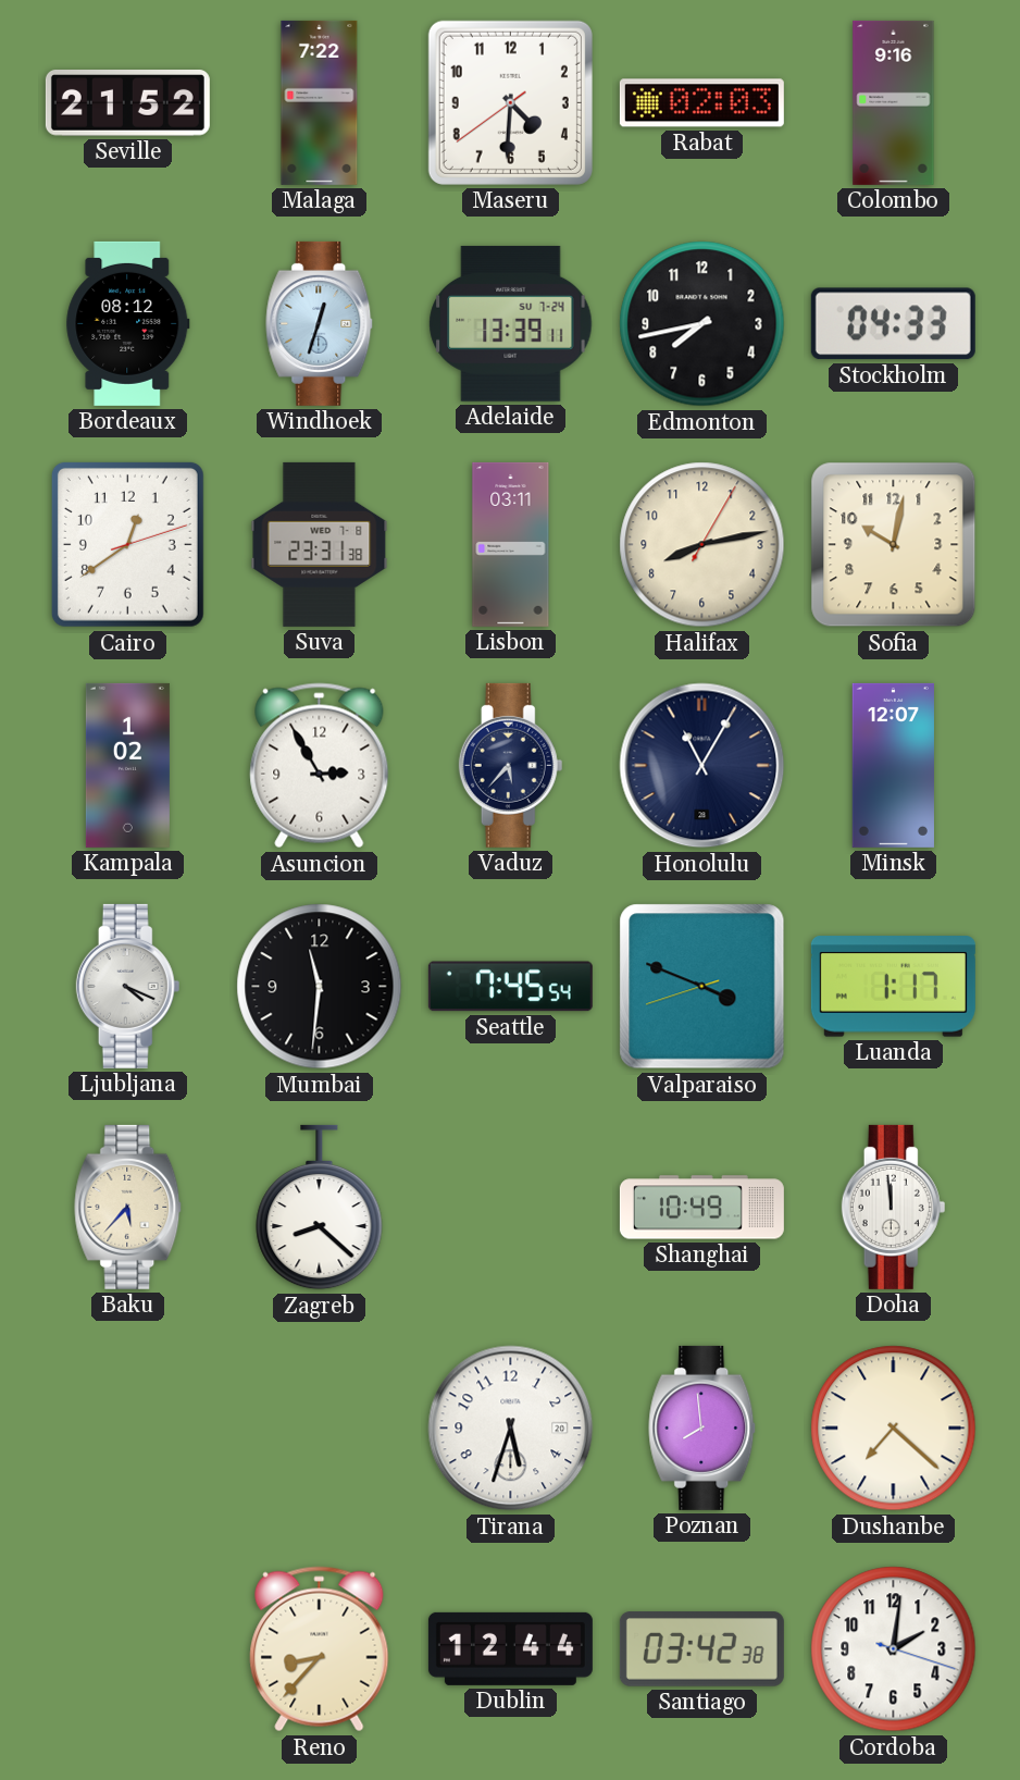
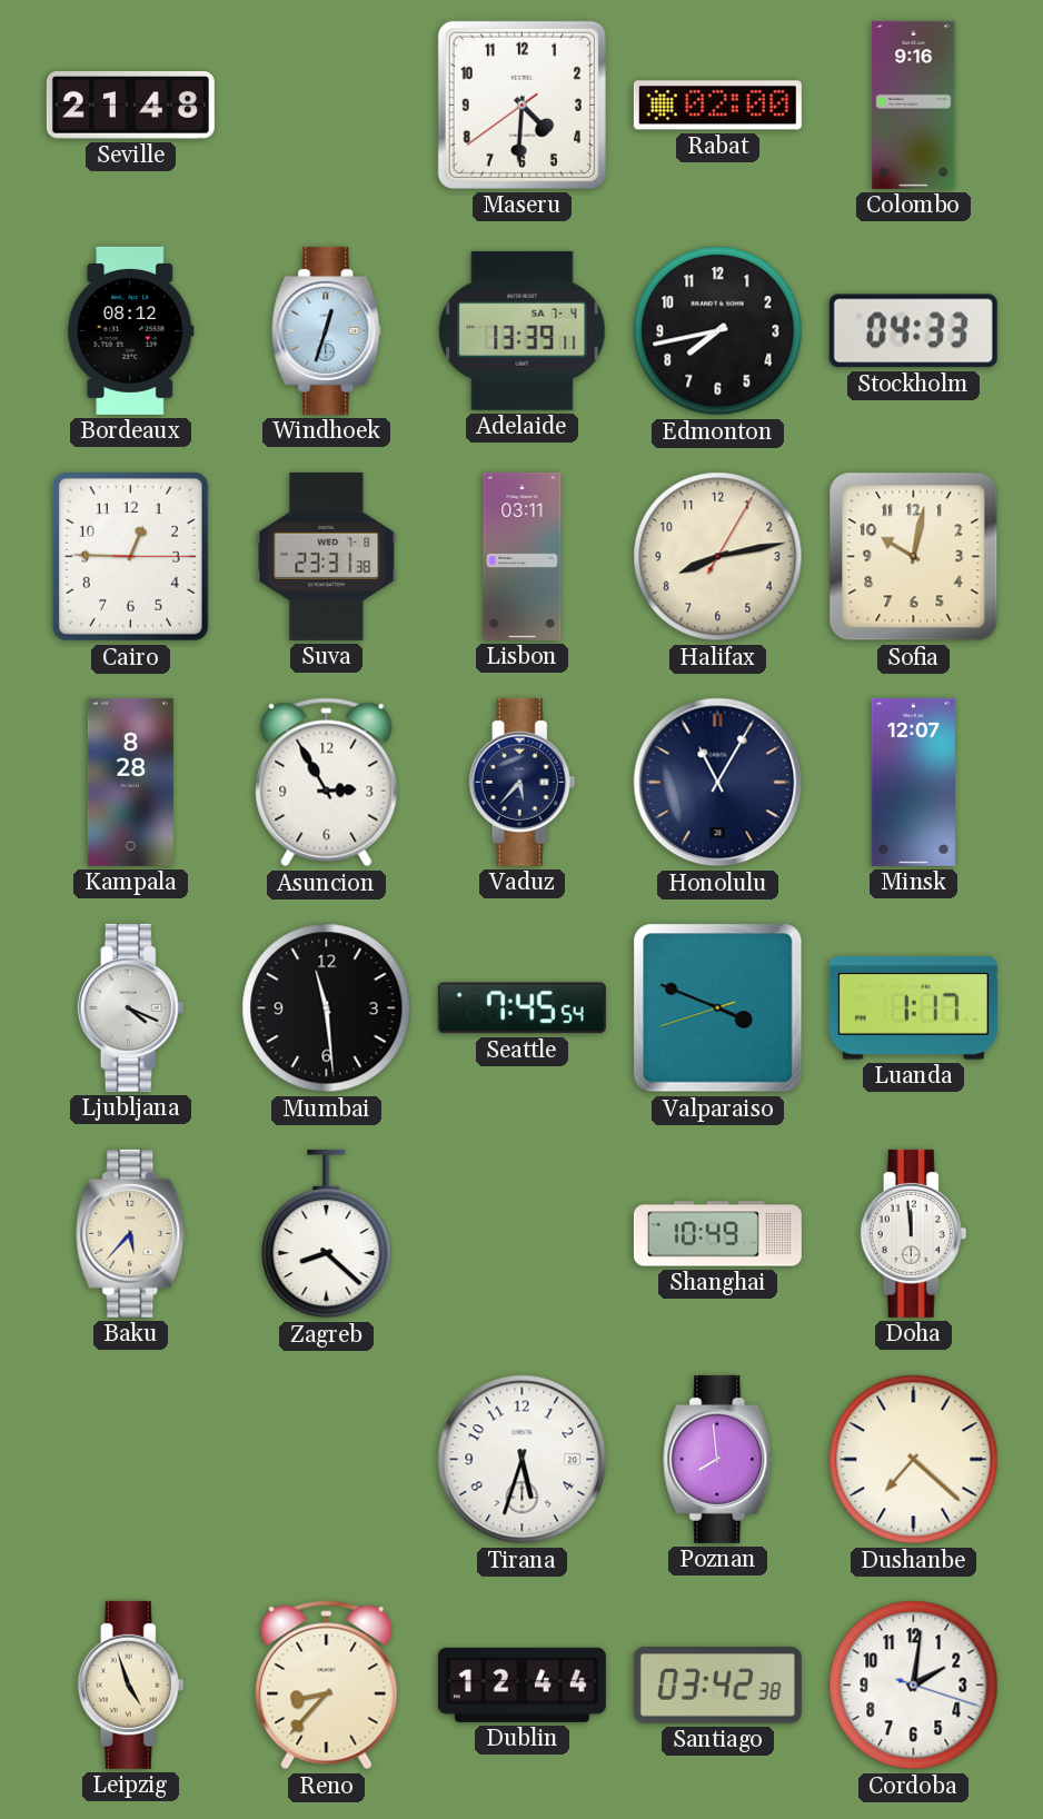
Seville: 21:52 -> 21:48 (130, 106)
Malaga: 7:22 -> none (320, 102)
Rabat: 02:03 -> 02:00 (717, 106)
Adelaide date: SU 7-24 -> SA 7-4 (523, 330)
Cairo: 12:39 -> 12:45 (130, 556)
Kampala: 1:02 -> 8:28 (130, 782)
Mumbai: 11:31 -> 11:29 (327, 1008)
Leipzig: none -> 4:57 (131, 1684)
